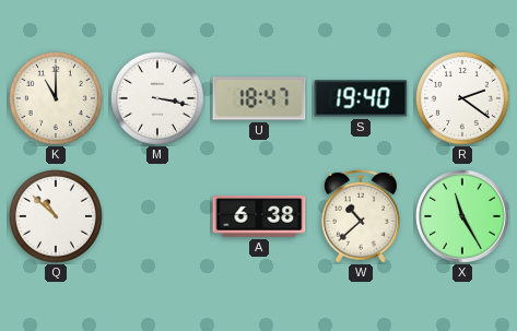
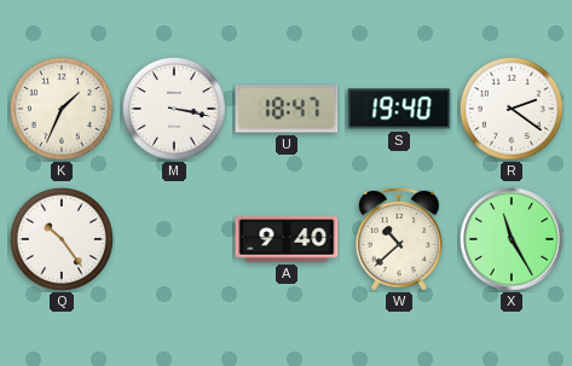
K: 11:00 -> 1:34 (62, 109)
Q: 10:52 -> 10:24 (62, 239)
A: 6:38 -> 9:40 (287, 239)
